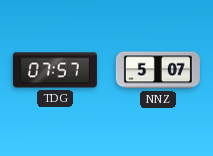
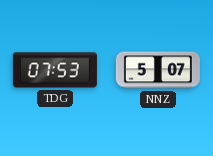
TDG: 07:57 -> 07:53 (55, 70)
